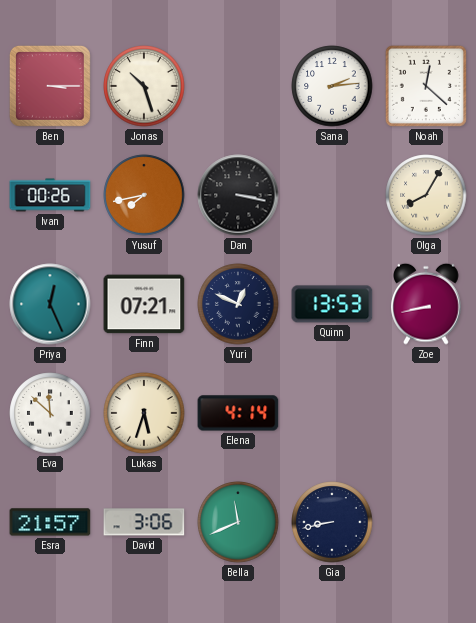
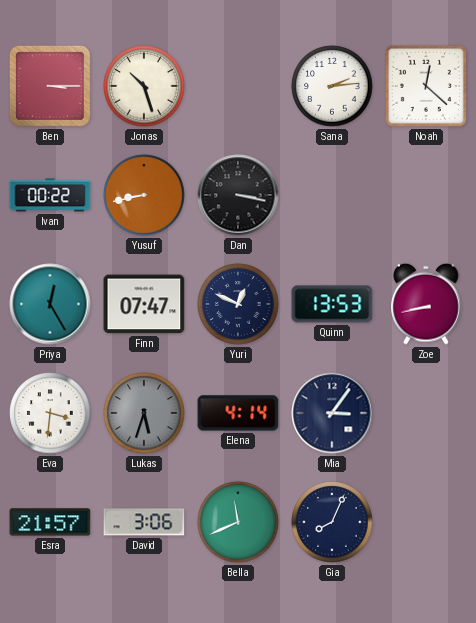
Ivan: 00:26 -> 00:22 (50, 195)
Yusuf: 7:43 -> 8:43 (144, 195)
Olga: 8:05 -> none (426, 195)
Priya: 12:26 -> 12:25 (50, 304)
Finn: 07:21 -> 07:47 (144, 304)
Eva: 11:52 -> 3:31 (50, 413)
Lukas dial: cream -> grey (144, 413)
Mia: none -> 3:06 (332, 413)
Gia: 8:43 -> 8:04 (332, 522)
